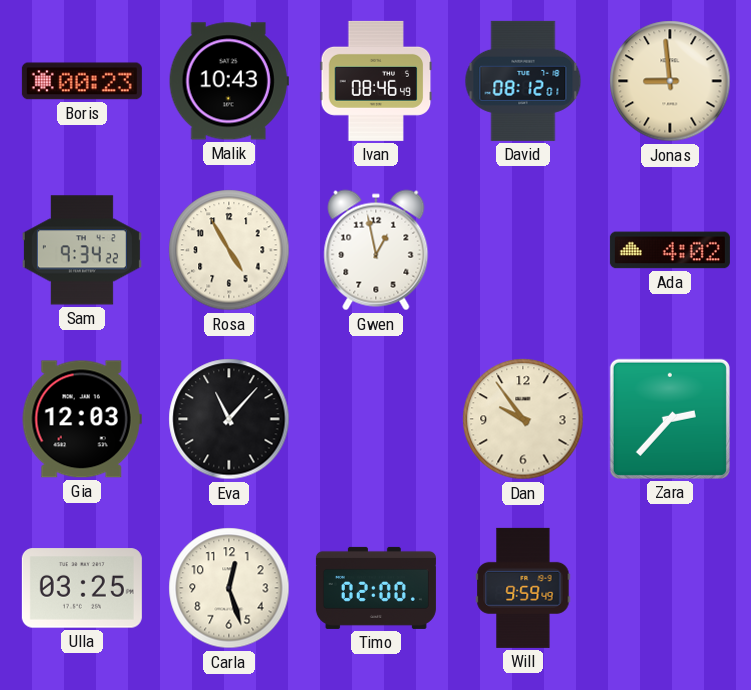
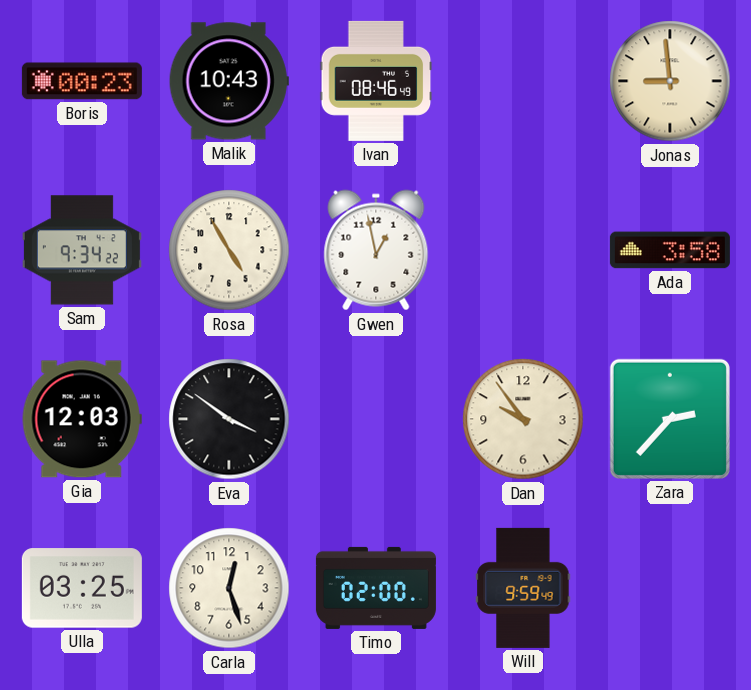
David: 08:12 -> none (523, 81)
Ada: 4:02 -> 3:58 (670, 250)
Eva: 11:07 -> 3:51 (229, 419)
